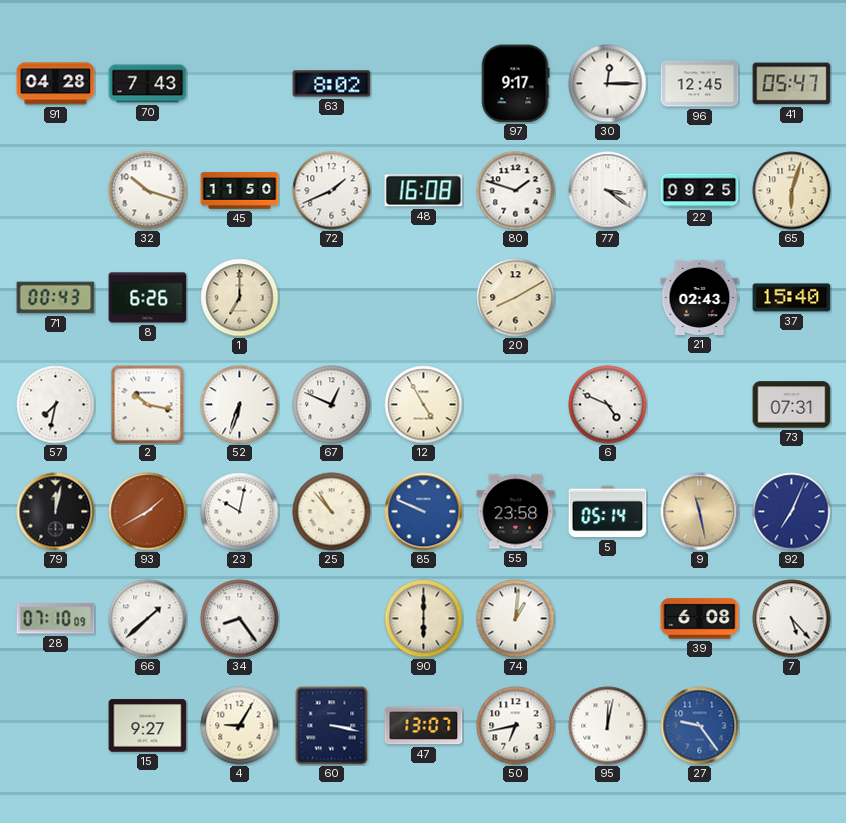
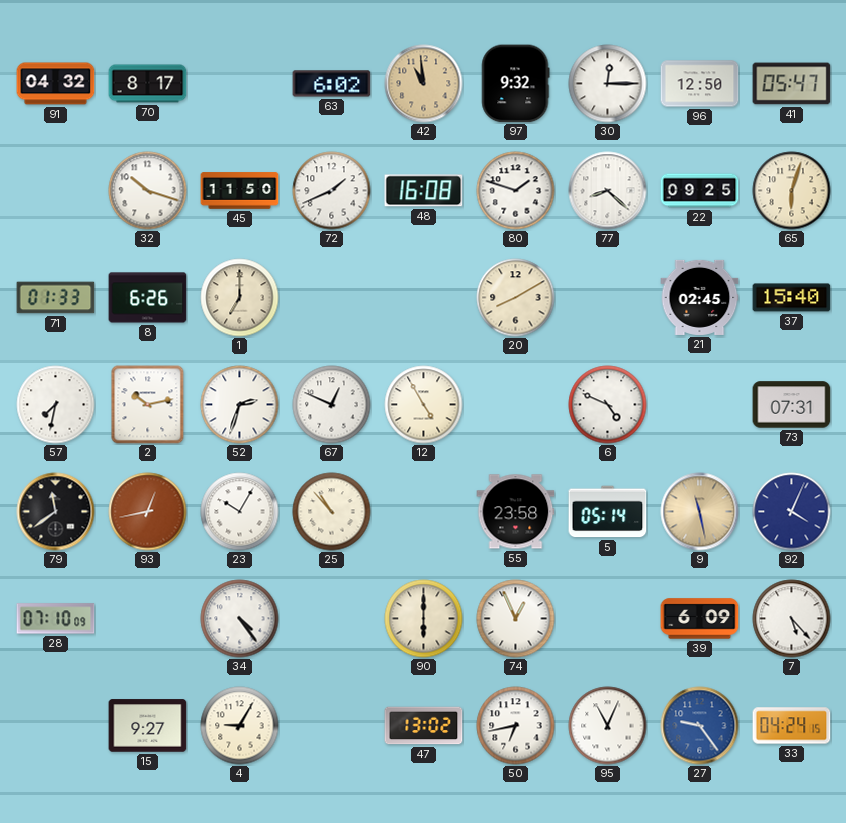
91: 04:28 -> 04:32 (56, 84)
70: 7:43 -> 8:17 (148, 84)
63: 8:02 -> 6:02 (332, 84)
42: none -> 10:59 (424, 84)
97: 9:17 -> 9:32 (515, 84)
96: 12:45 -> 12:50 (700, 84)
77: 3:21 -> 8:22 (608, 191)
71: 00:43 -> 01:33 (56, 298)
21: 02:43 -> 02:45 (700, 297)
2: 10:17 -> 10:13 (148, 405)
52: 6:33 -> 2:33 (240, 405)
79: 12:02 -> 11:39 (56, 512)
93: 1:40 -> 12:43 (148, 512)
23: 10:02 -> 10:05 (240, 512)
85: 9:49 -> none (424, 512)
92: 7:04 -> 4:04 (792, 512)
66: 1:38 -> none (148, 619)
34: 8:24 -> 4:24 (240, 619)
74: 1:01 -> 12:56 (516, 619)
39: 6:08 -> 6:09 (700, 619)
60: 3:17 -> none (332, 726)
47: 13:07 -> 13:02 (424, 726)
95: 12:02 -> 11:04 (608, 726)
33: none -> 04:24 (792, 726)
